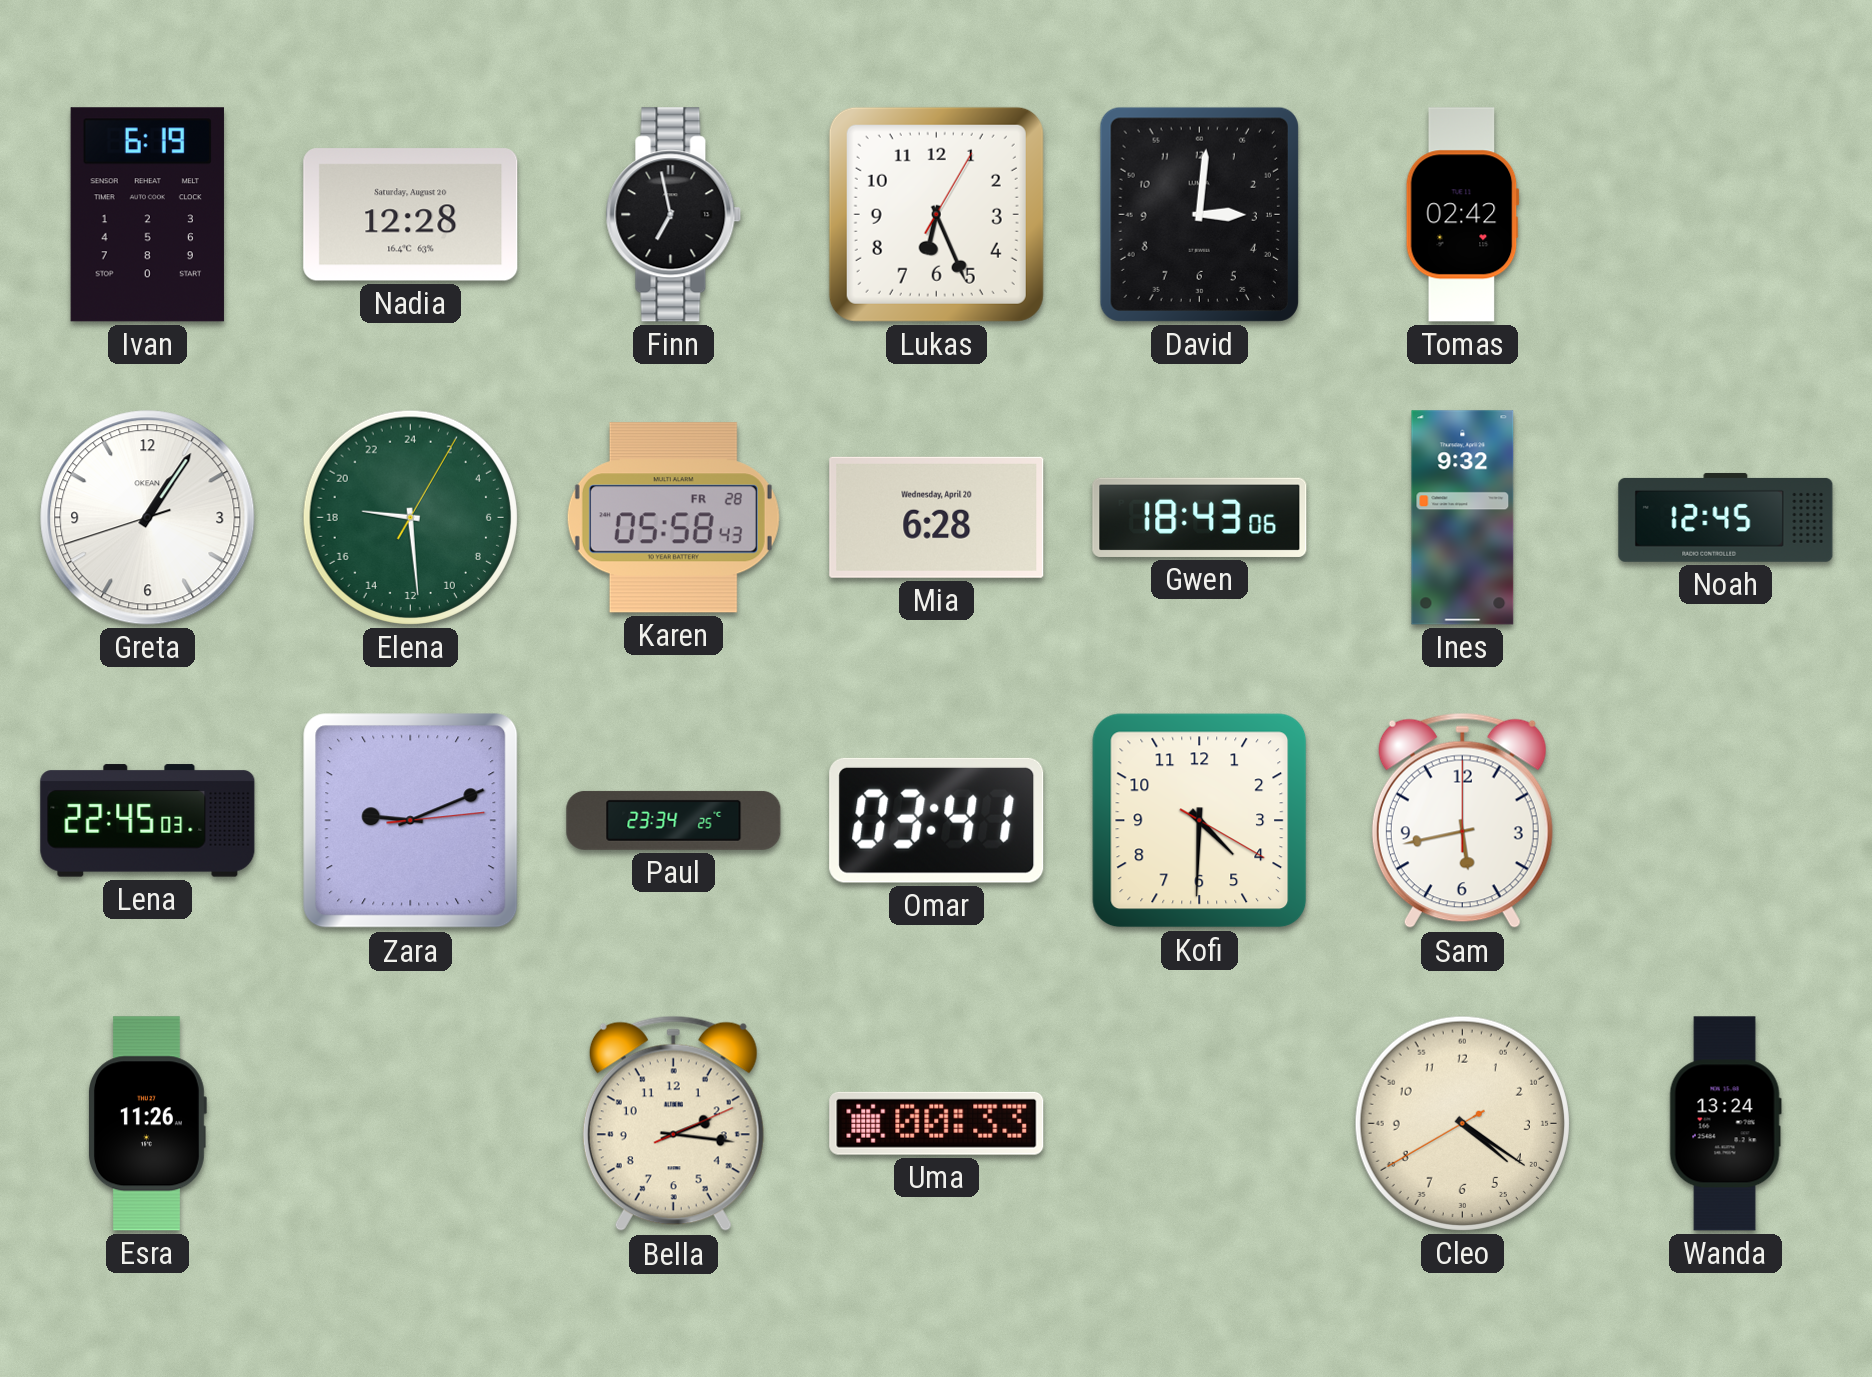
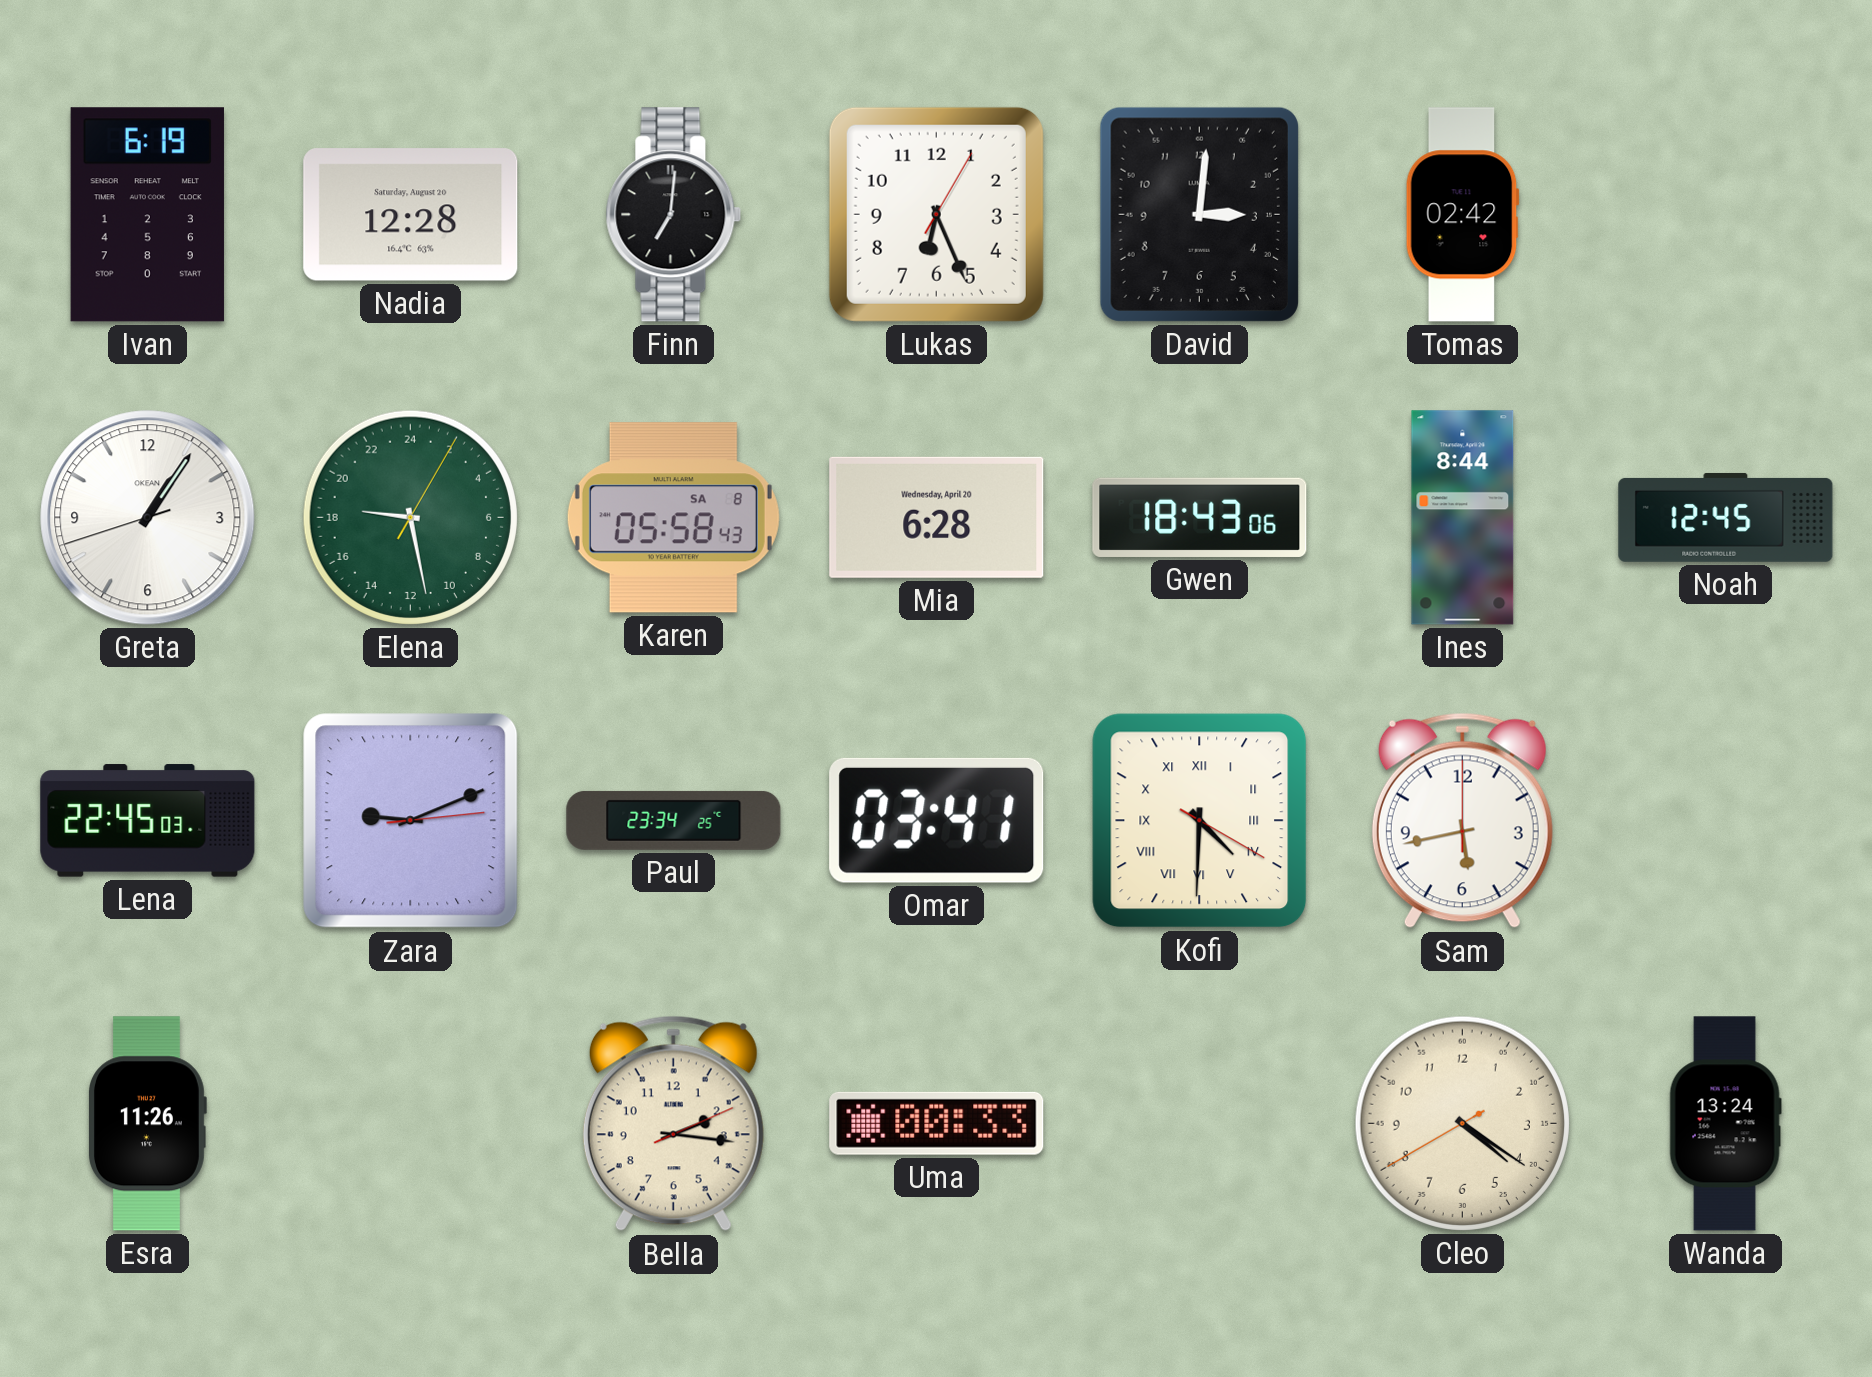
Finn: 6:58 -> 7:01 (674, 215)
Elena: 18:29 -> 18:28 (410, 517)
Karen date: FR 28 -> SA 8 (673, 518)
Ines: 9:32 -> 8:44 (1463, 518)
Kofi numerals: Arabic -> Roman (1200, 821)
